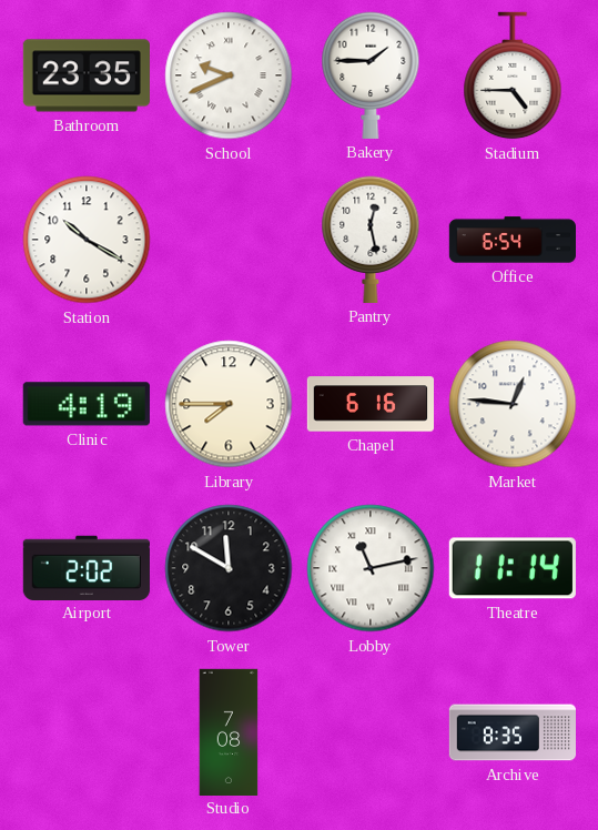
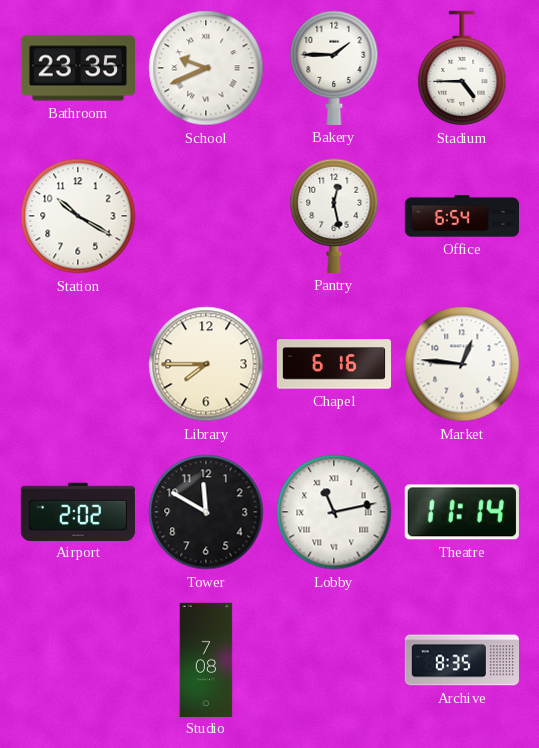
Clinic: 4:19 -> none (87, 404)
